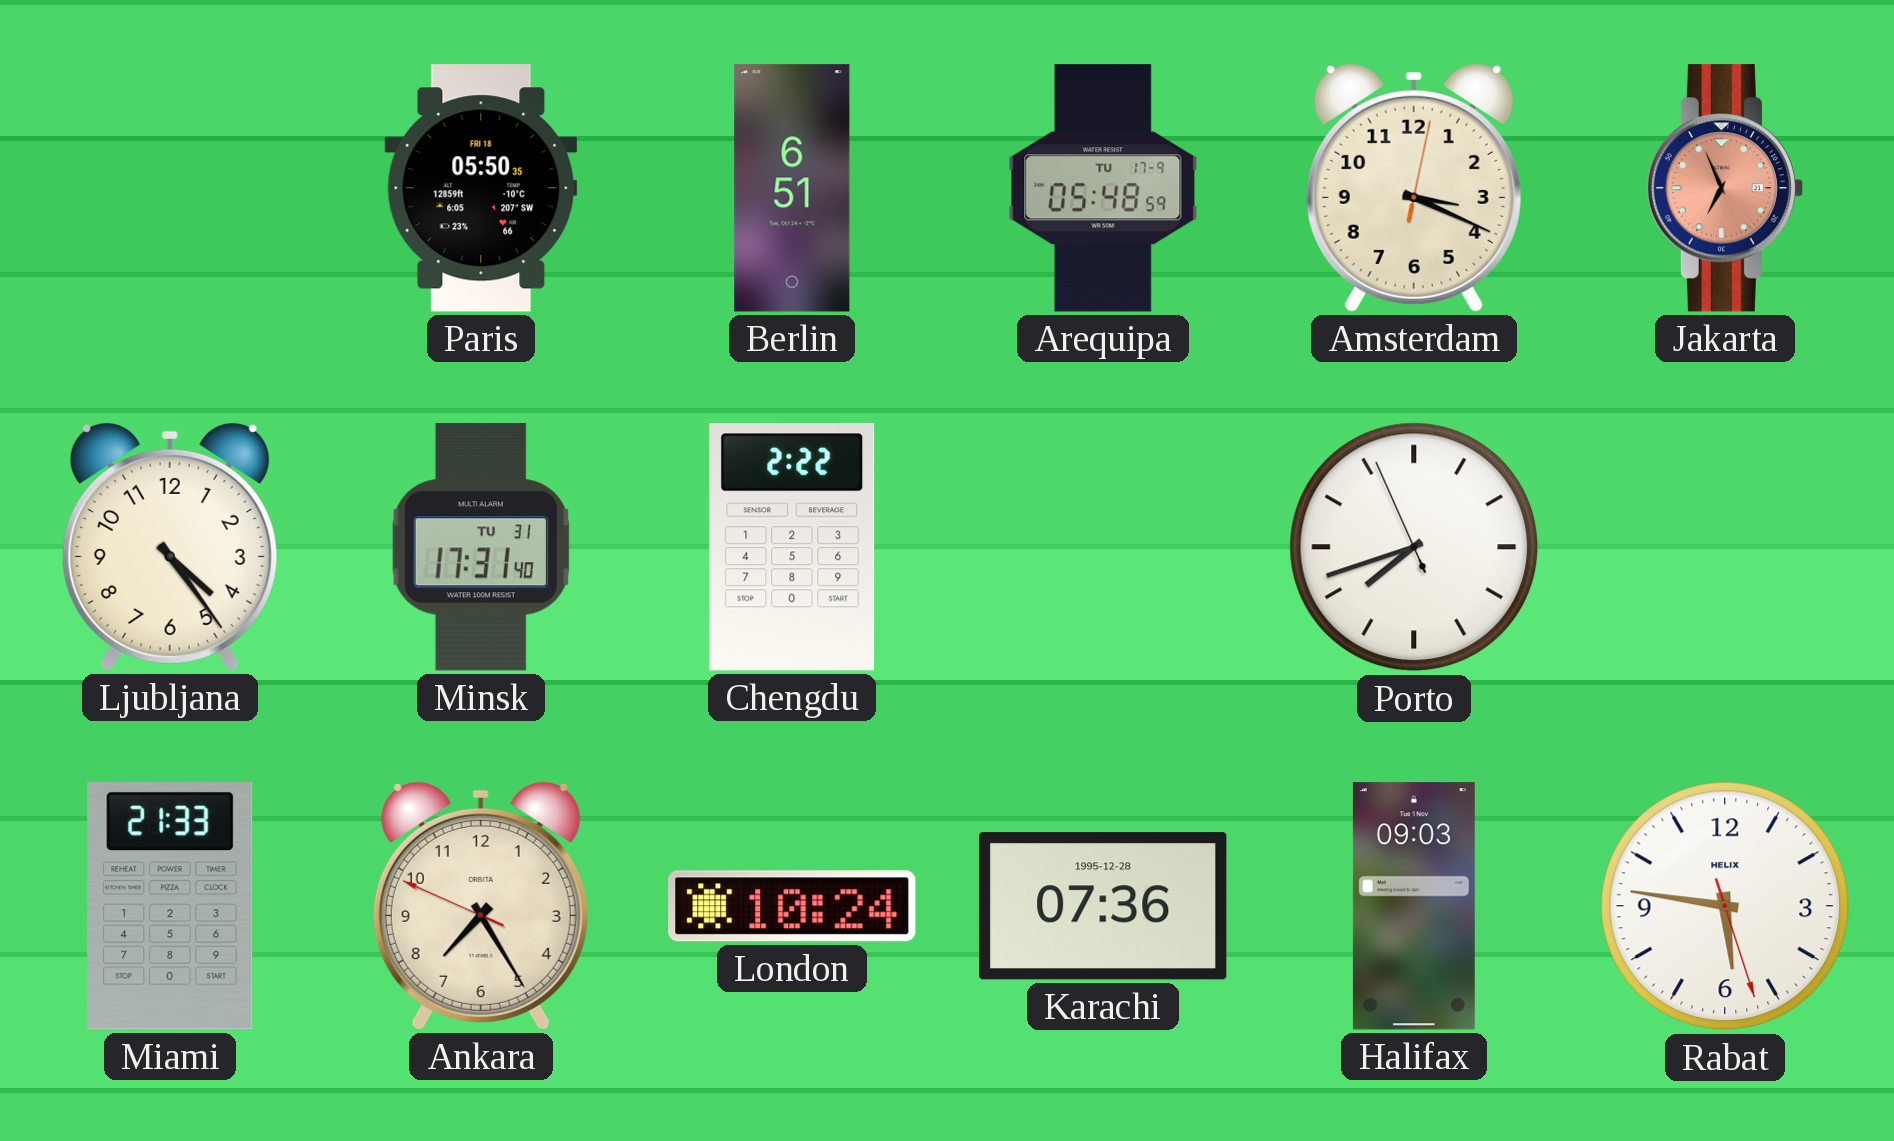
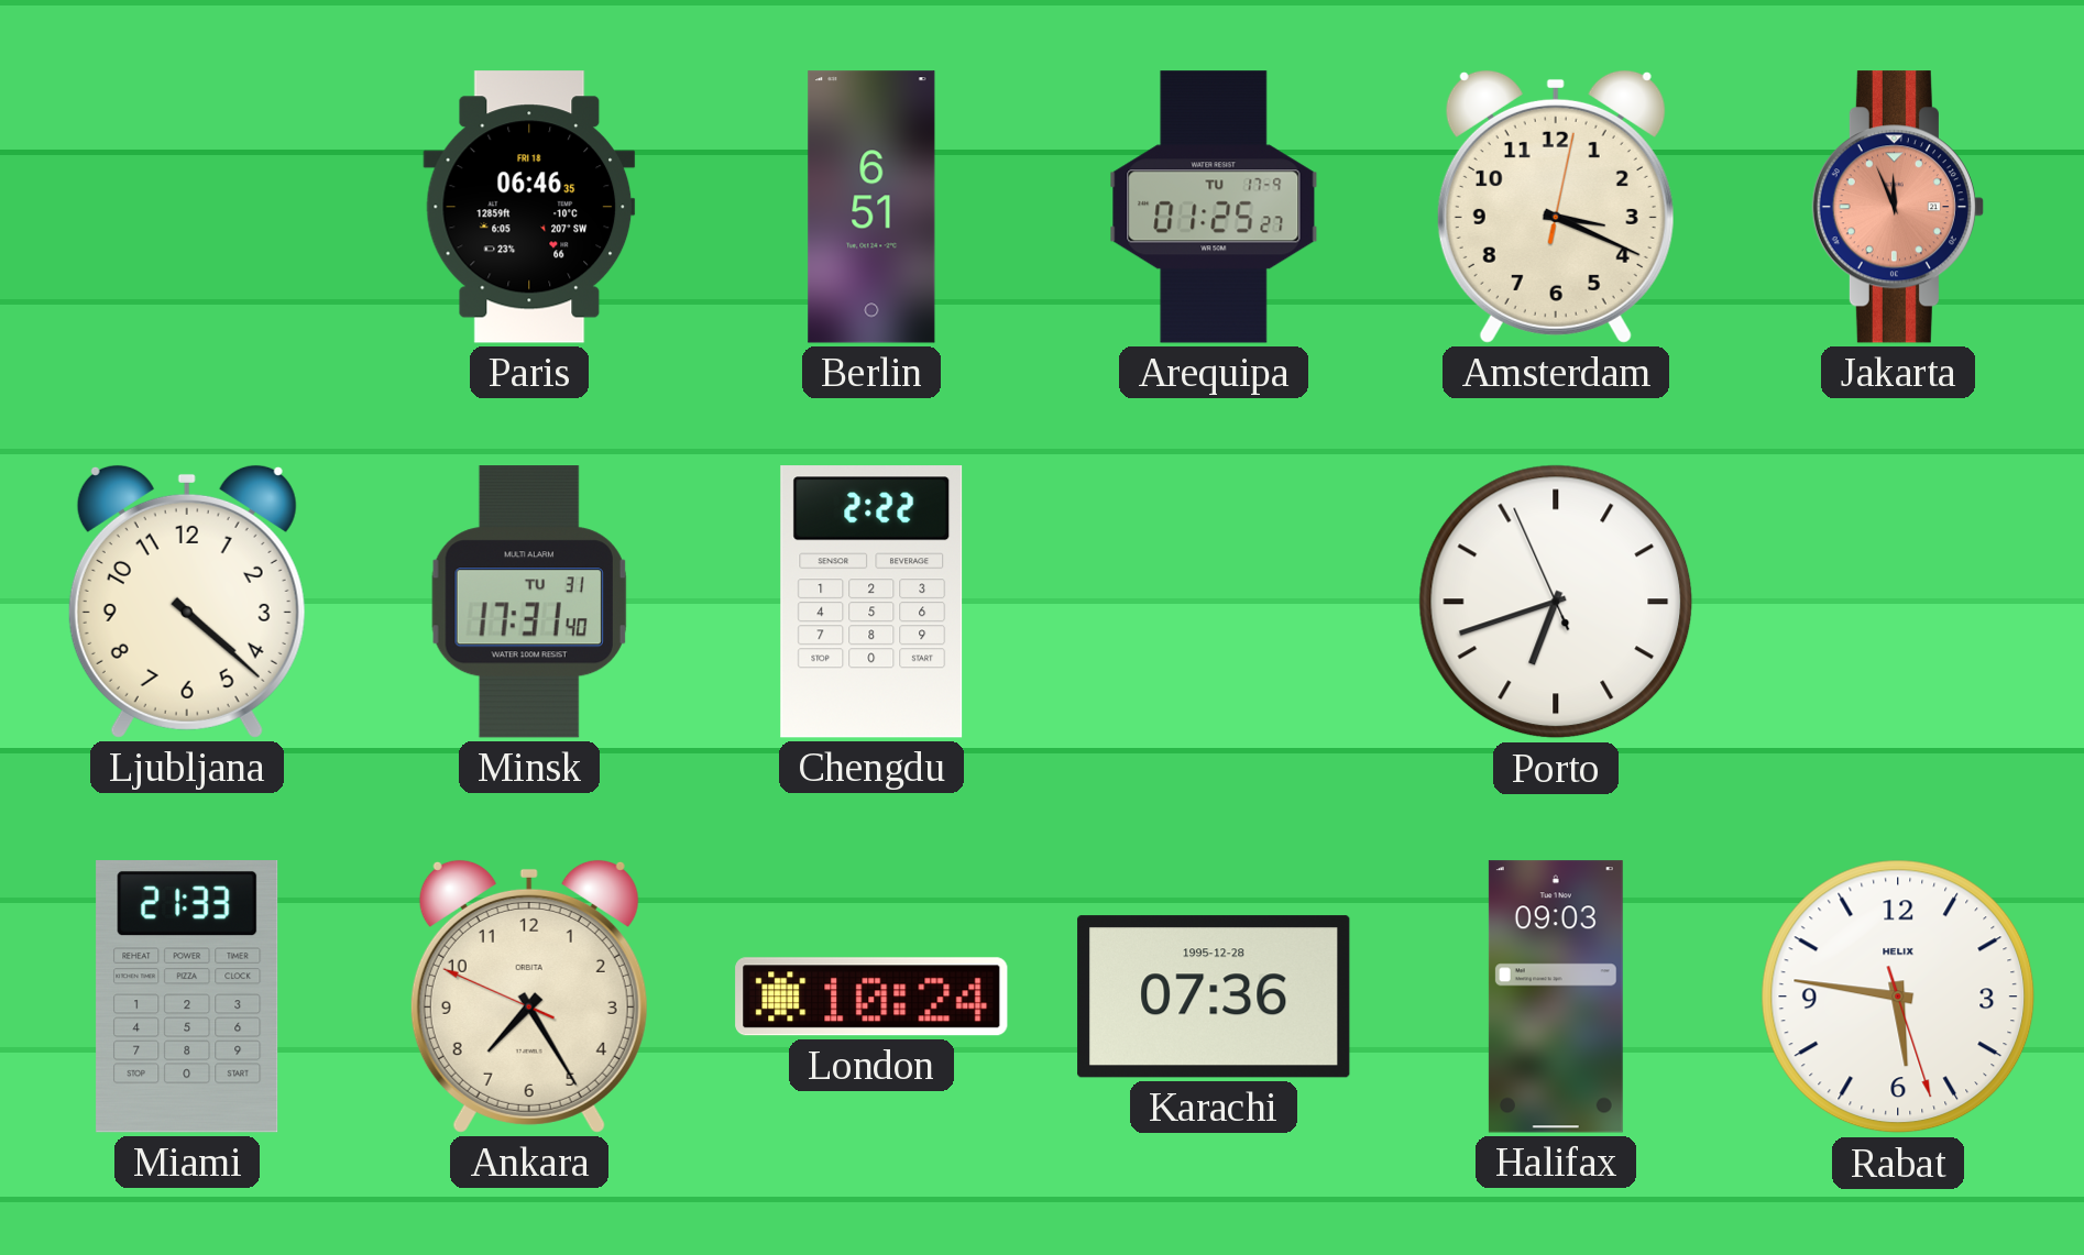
Paris: 05:50 -> 06:46 (529, 207)
Arequipa: 05:48 -> 01:25 (1214, 207)
Jakarta: 6:56 -> 11:56 (1898, 207)
Ljubljana: 4:24 -> 4:22 (187, 602)
Porto: 7:41 -> 6:41 (1556, 602)
